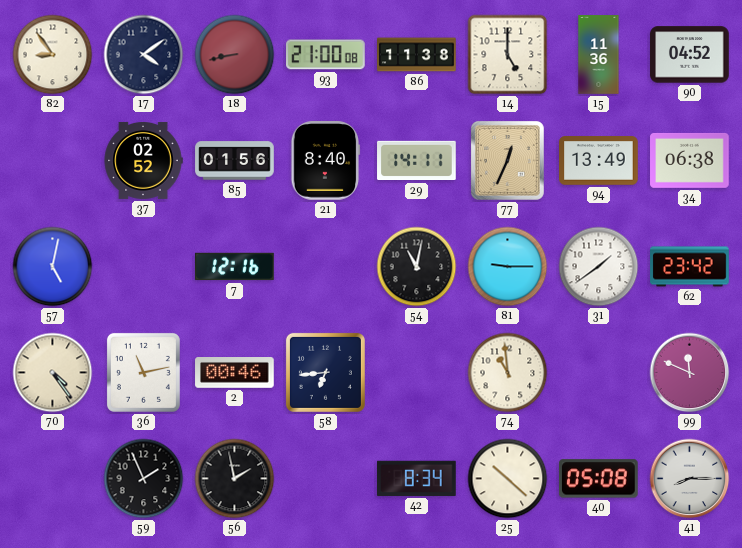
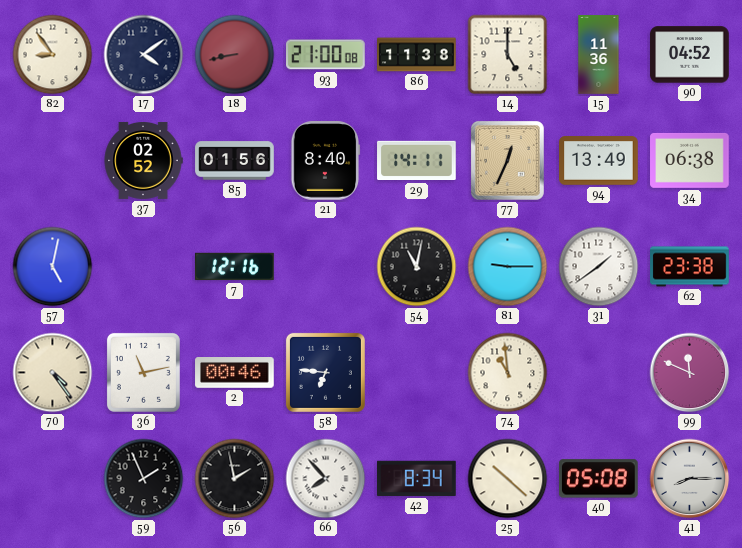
62: 23:42 -> 23:38 (690, 267)
58: 6:44 -> 6:46 (325, 372)
66: none -> 7:53 (326, 479)
